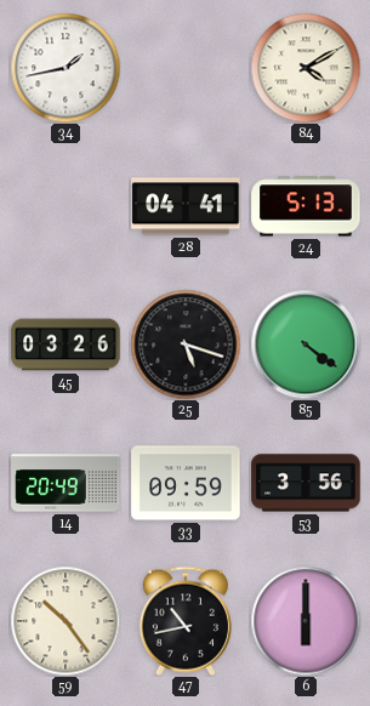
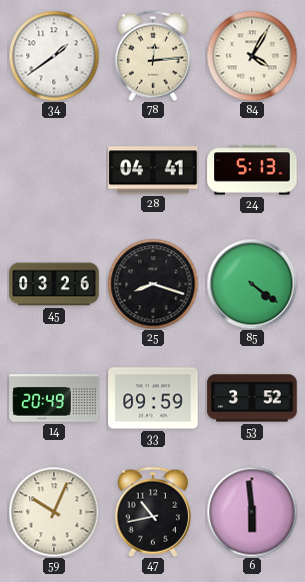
34: 1:43 -> 1:39 (54, 56)
78: none -> 12:14 (153, 56)
84: 4:10 -> 4:05 (252, 56)
25: 5:18 -> 8:18 (153, 284)
53: 3:56 -> 3:52 (252, 398)
59: 10:24 -> 10:04 (54, 512)
6: 6:00 -> 5:59 (252, 512)
